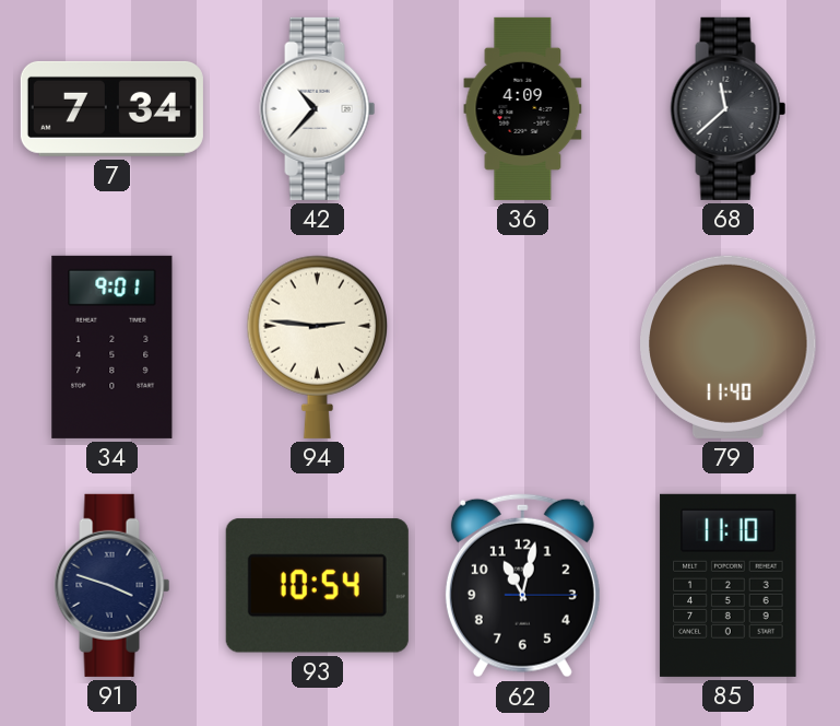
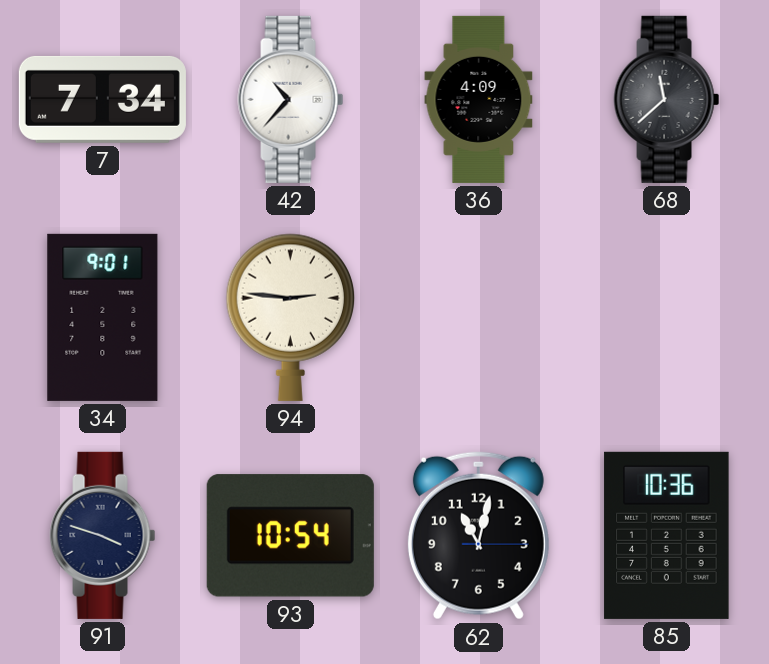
79: 11:40 -> none (729, 347)
85: 11:10 -> 10:36 (667, 535)
